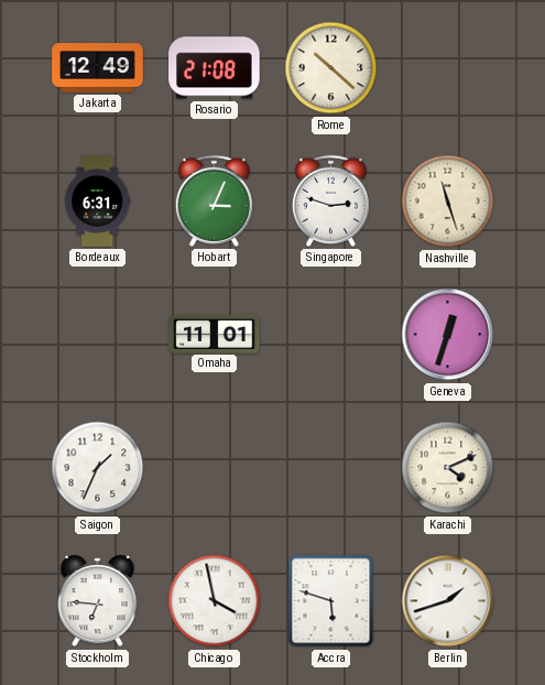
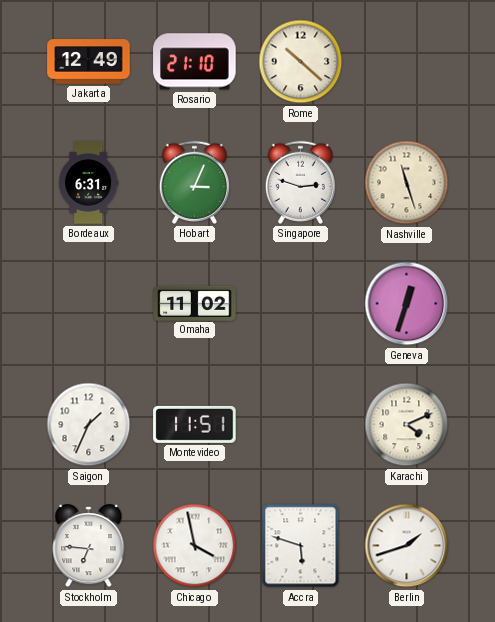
Rosario: 21:08 -> 21:10 (195, 62)
Omaha: 11:01 -> 11:02 (195, 303)
Montevideo: none -> 11:51 (195, 424)
